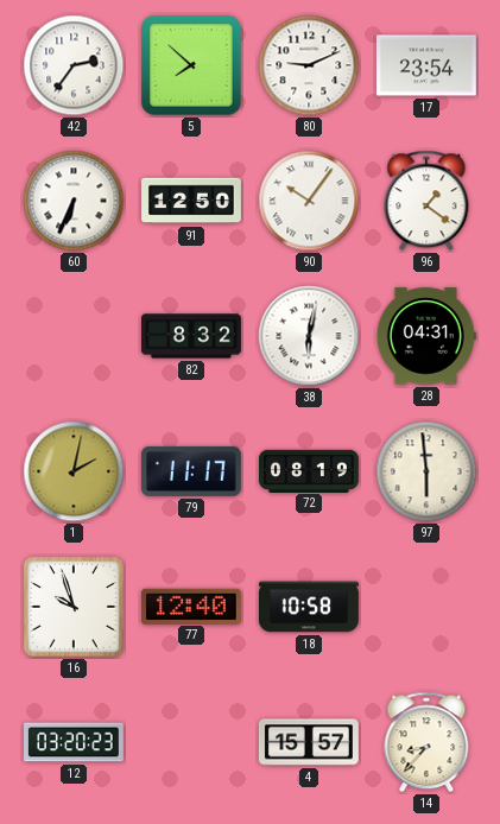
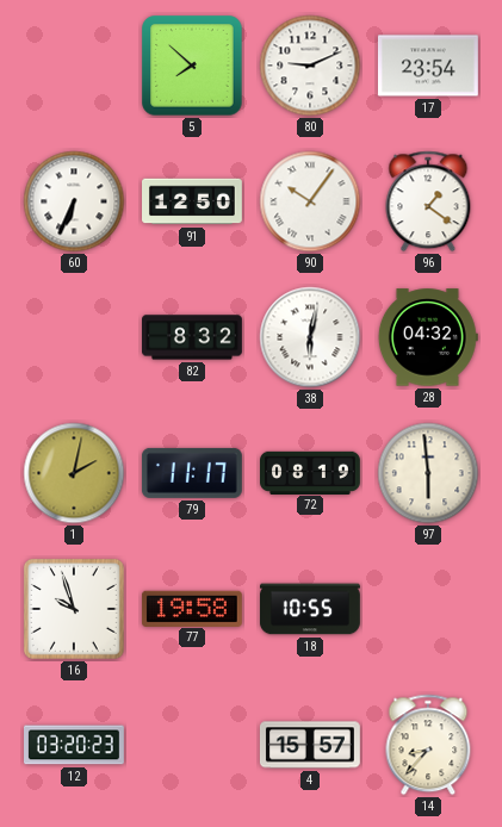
42: 2:36 -> none (74, 65)
28: 04:31 -> 04:32 (428, 337)
77: 12:40 -> 19:58 (192, 608)
18: 10:58 -> 10:55 (310, 609)
